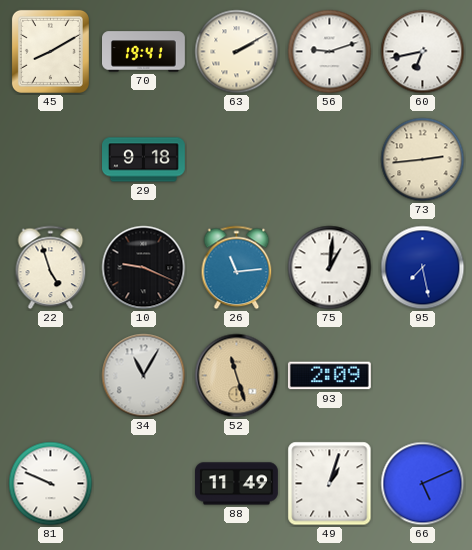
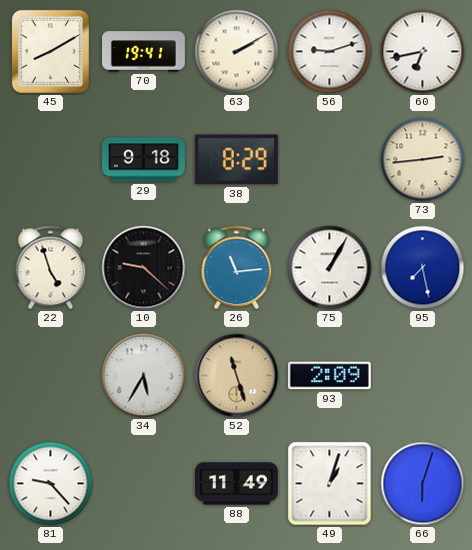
38: none -> 8:29 (236, 160)
10: 9:19 -> 9:22 (144, 268)
75: 1:01 -> 1:05 (330, 268)
34: 11:05 -> 5:35 (144, 376)
81: 9:49 -> 9:23 (51, 484)
66: 5:11 -> 6:03 (423, 484)
